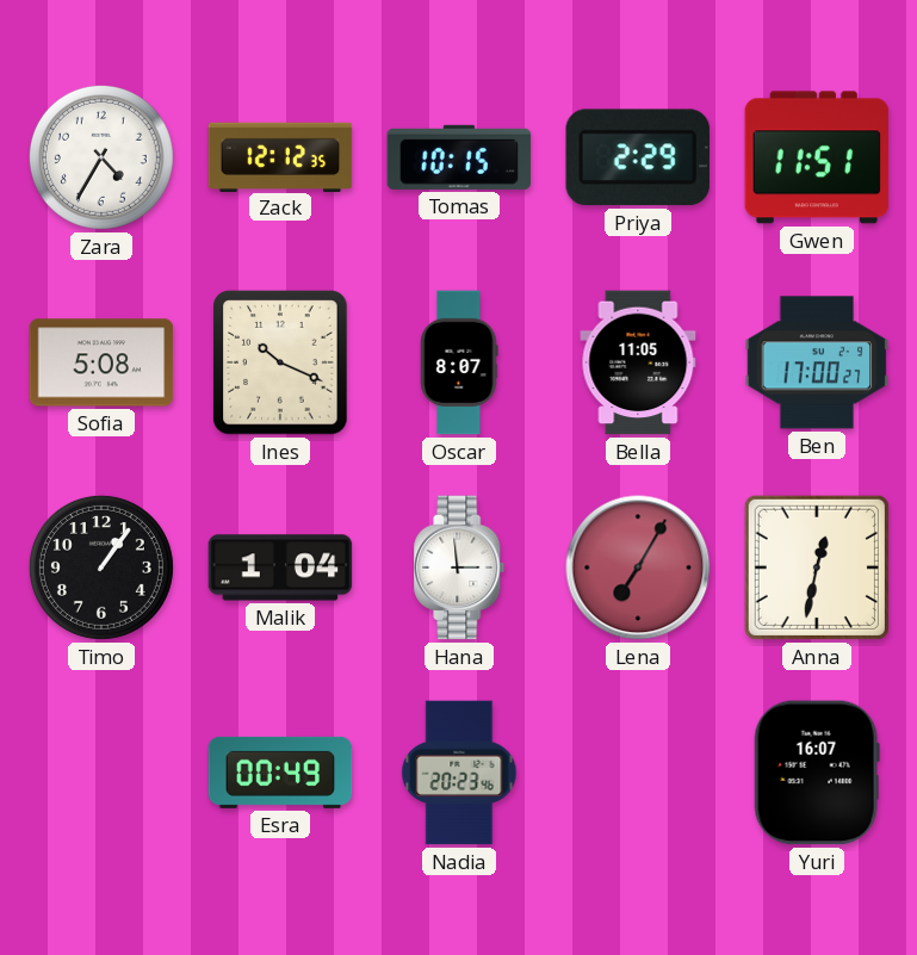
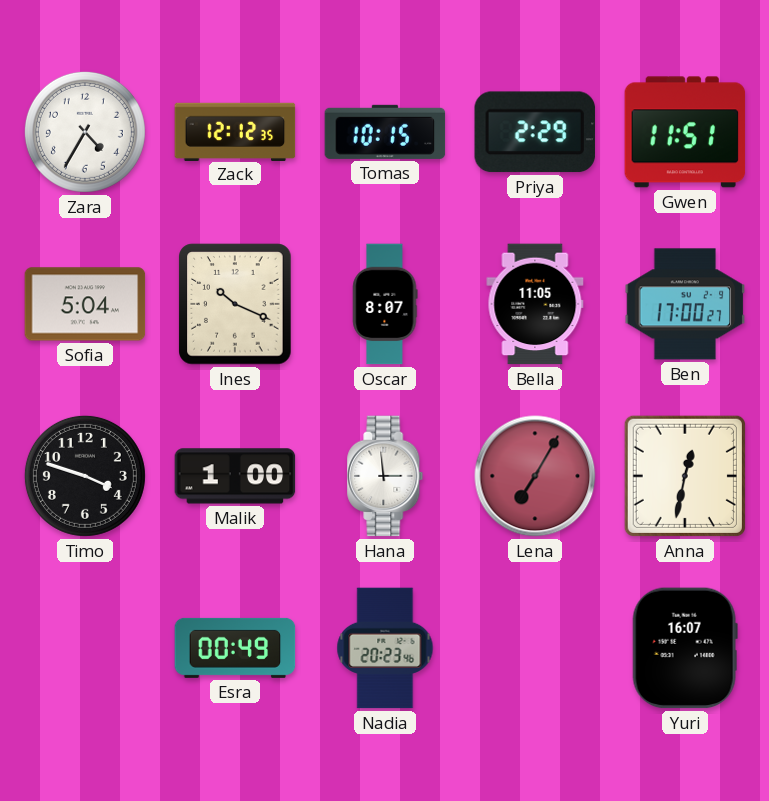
Sofia: 5:08 -> 5:04 (85, 304)
Timo: 1:06 -> 3:48 (85, 476)
Malik: 1:04 -> 1:00 (235, 476)
